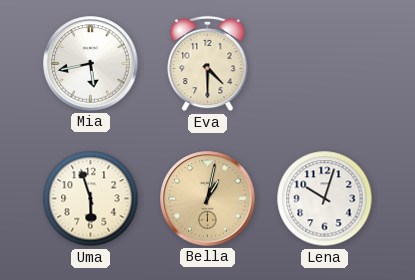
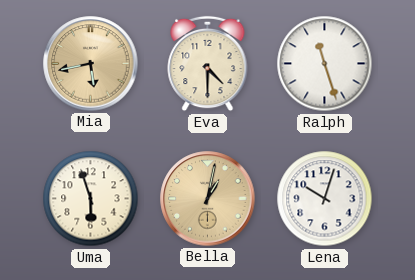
Mia dial: white -> champagne (91, 64)
Ralph: none -> 11:27 (325, 64)
